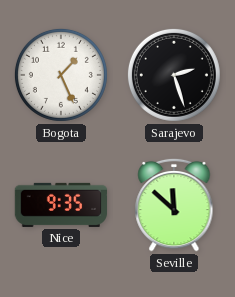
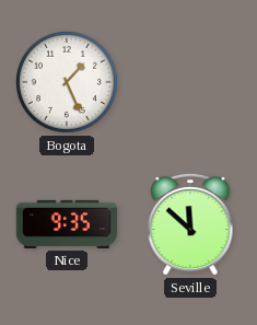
Sarajevo: 2:27 -> none (174, 75)
